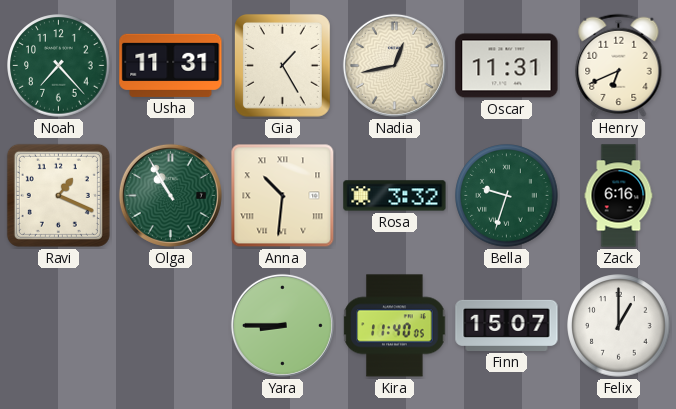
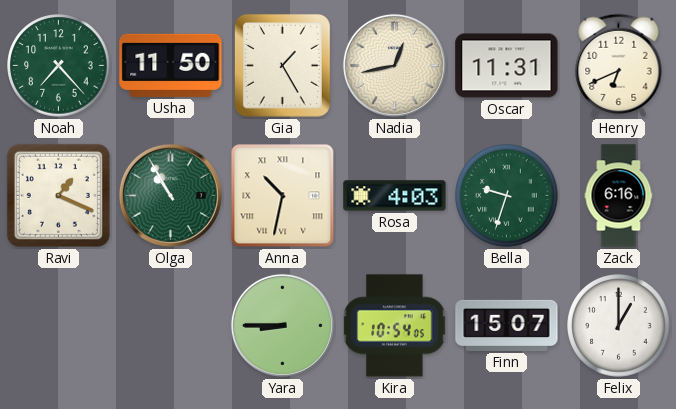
Usha: 11:31 -> 11:50 (171, 65)
Anna: 10:31 -> 10:32 (283, 196)
Rosa: 3:32 -> 4:03 (395, 196)
Kira: 11:40 -> 10:54 (395, 326)
